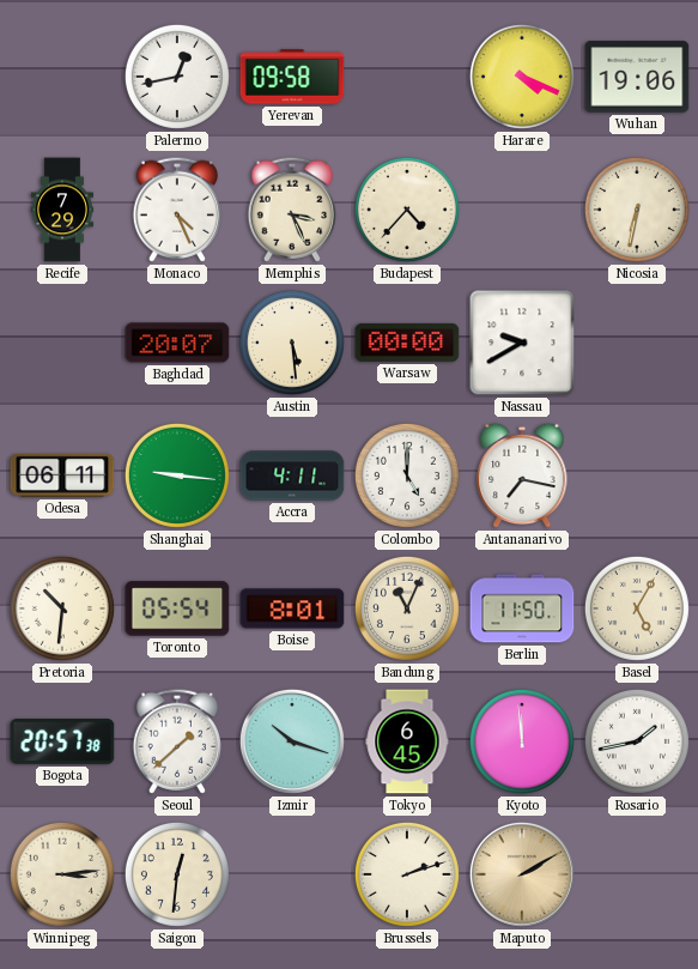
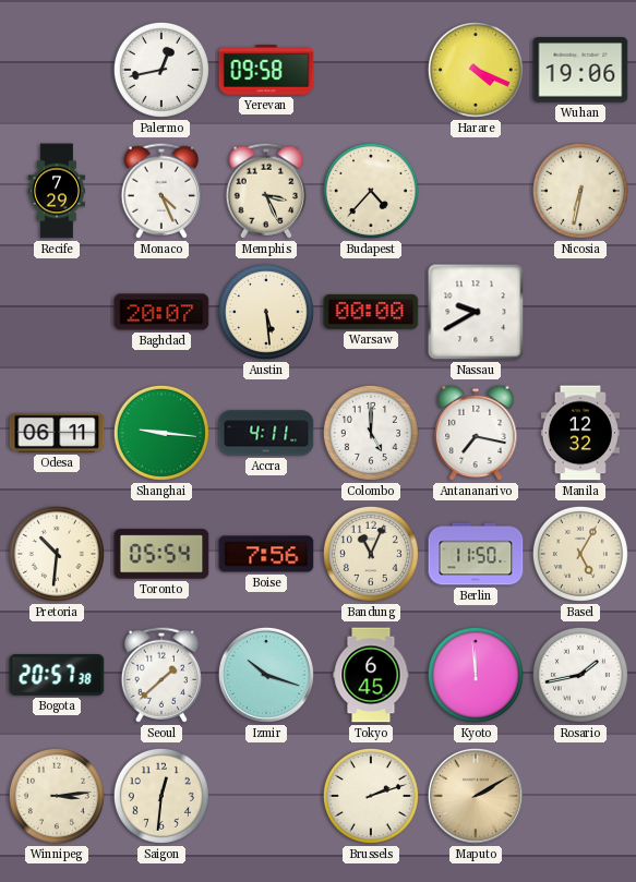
Manila: none -> 12:32 (580, 433)
Boise: 8:01 -> 7:56 (266, 554)
